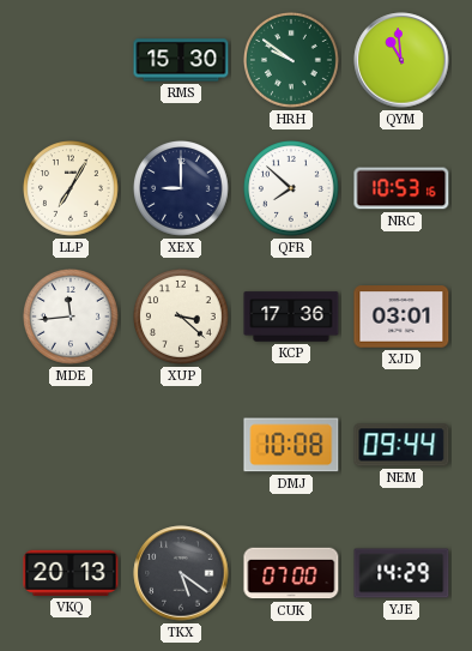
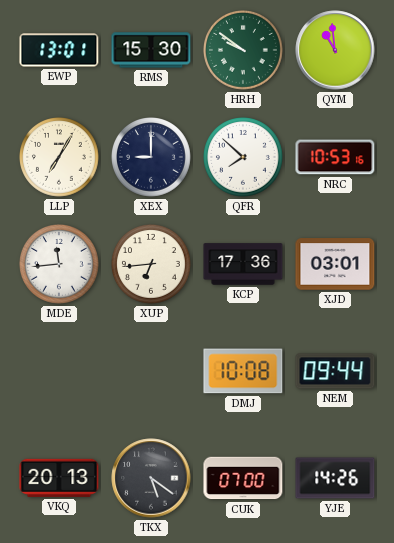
EWP: none -> 13:01 (59, 50)
XUP: 3:22 -> 6:44 (152, 265)
YJE: 14:29 -> 14:26 (335, 478)
